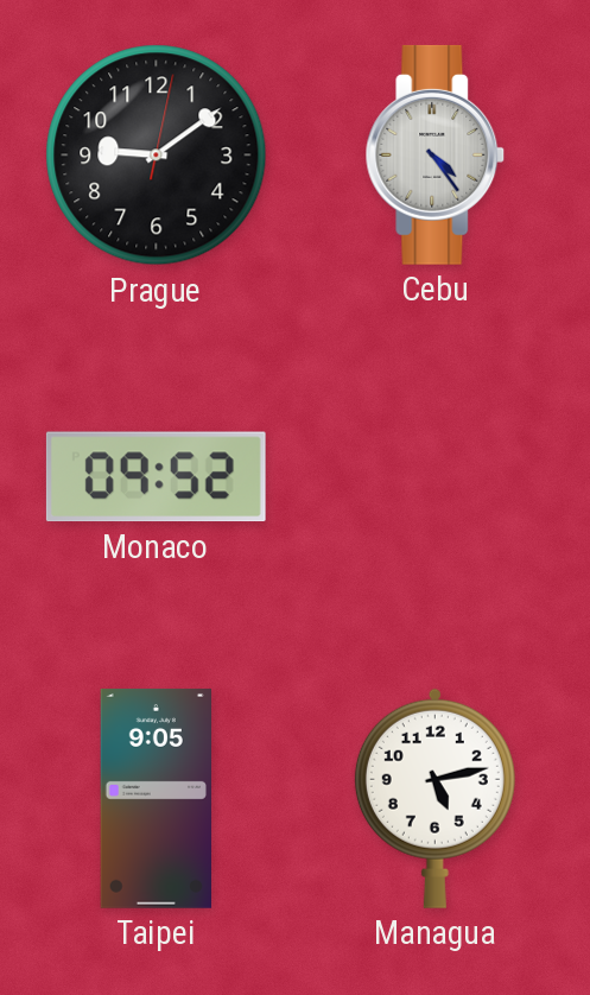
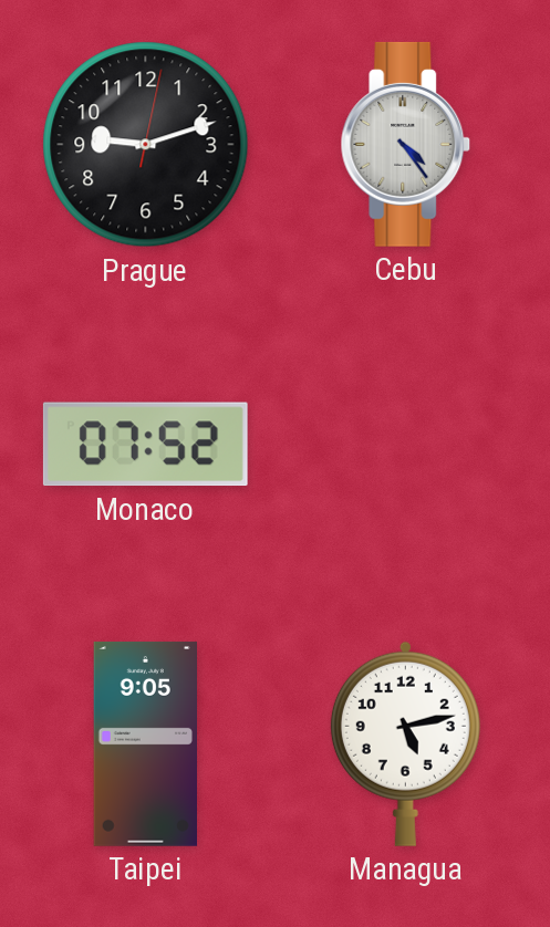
Prague: 9:09 -> 9:12 (146, 145)
Monaco: 09:52 -> 07:52 (145, 445)
